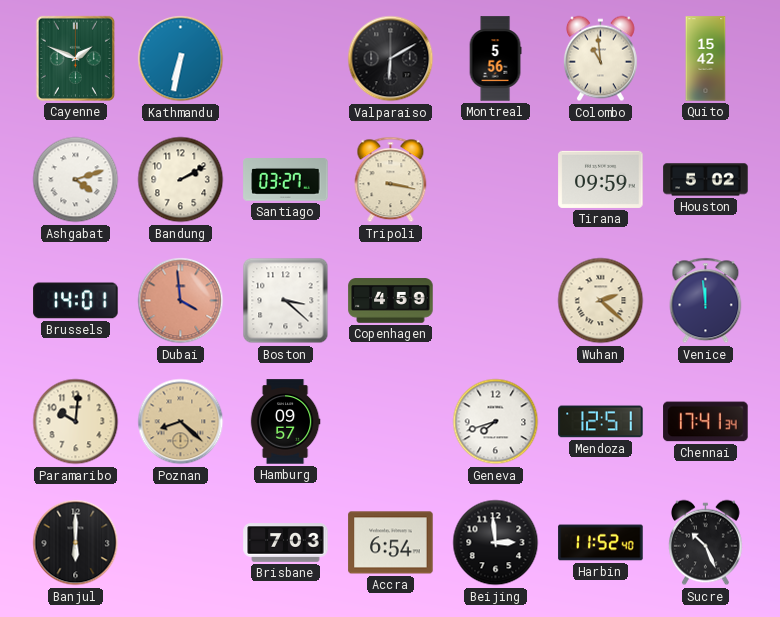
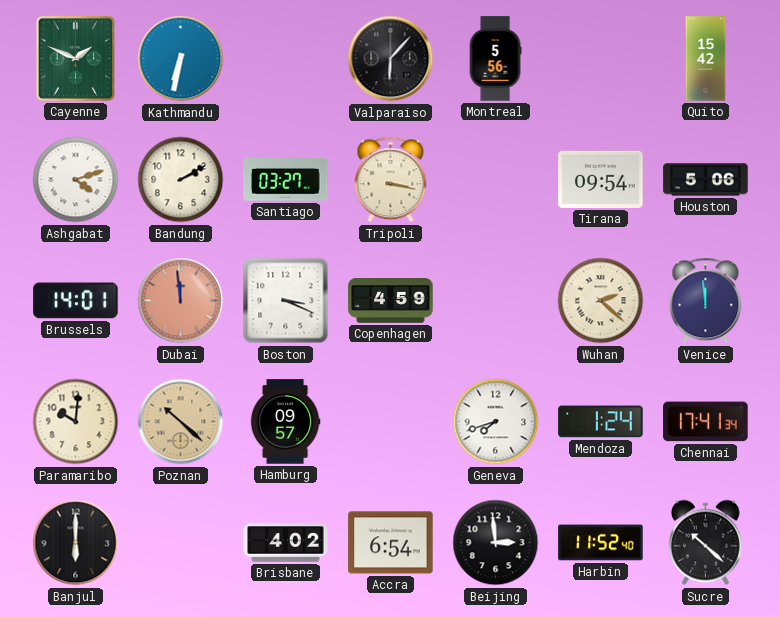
Valparaiso: 6:10 -> 6:07 (391, 59)
Colombo: 10:59 -> none (600, 59)
Tirana: 09:59 -> 09:54 (601, 179)
Houston: 5:02 -> 5:06 (706, 180)
Dubai: 3:59 -> 11:59 (181, 301)
Boston: 3:22 -> 3:19 (286, 301)
Poznan: 8:22 -> 10:22 (181, 422)
Mendoza: 12:51 -> 1:24 (601, 422)
Brisbane: 7:03 -> 4:02 (286, 543)
Sucre: 10:26 -> 10:22 (705, 543)
